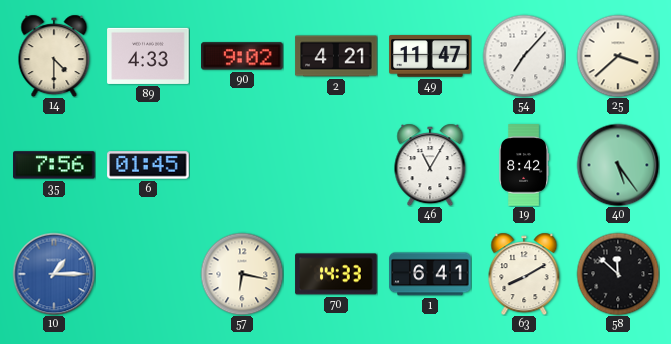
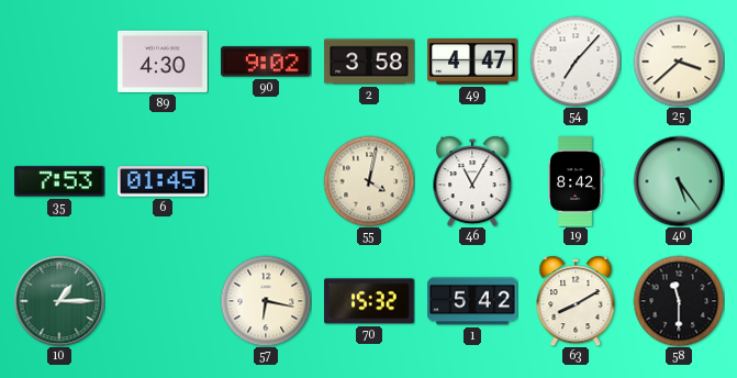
14: 4:30 -> none (54, 56)
89: 4:33 -> 4:30 (163, 62)
2: 4:21 -> 3:58 (369, 62)
49: 11:47 -> 4:47 (472, 62)
35: 7:56 -> 7:53 (59, 181)
55: none -> 4:02 (369, 181)
10 dial: blue -> green (59, 301)
70: 14:33 -> 15:32 (369, 301)
1: 6:41 -> 5:42 (472, 301)
58: 11:52 -> 11:30 (679, 301)
